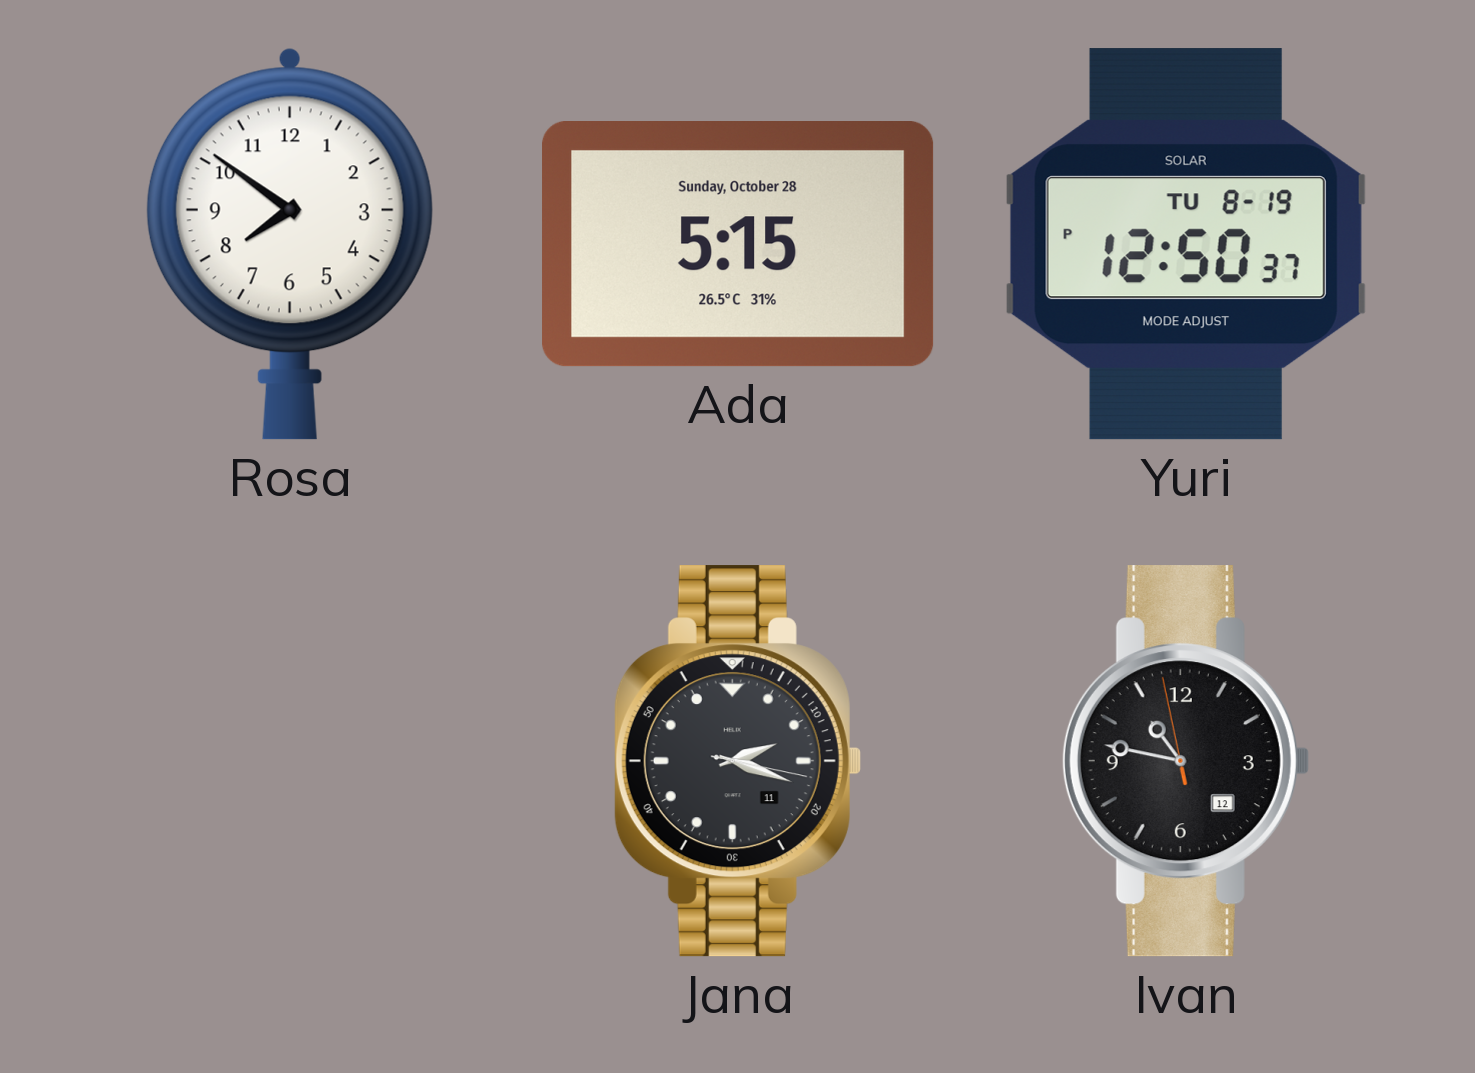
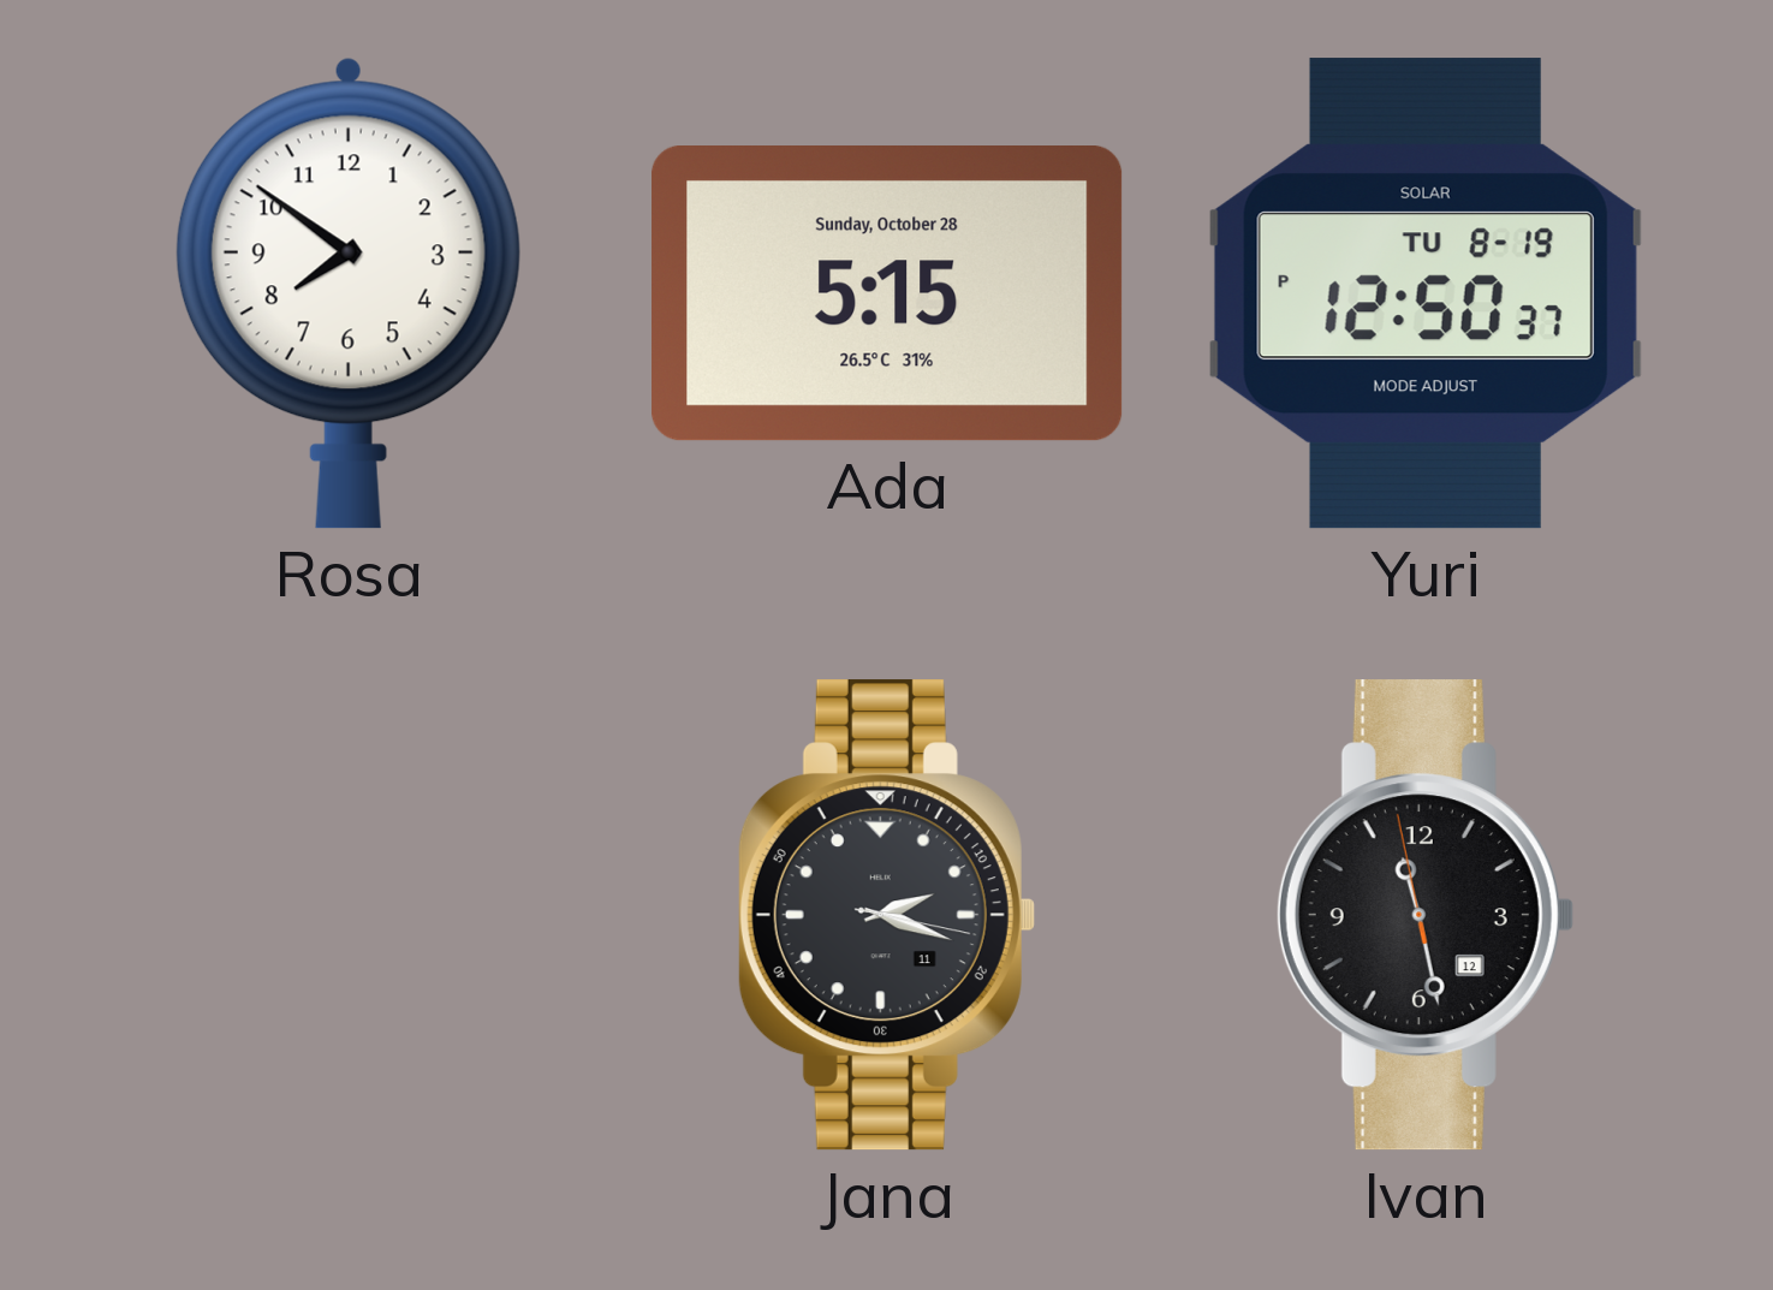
Ivan: 10:46 -> 11:27 (1424, 915)
